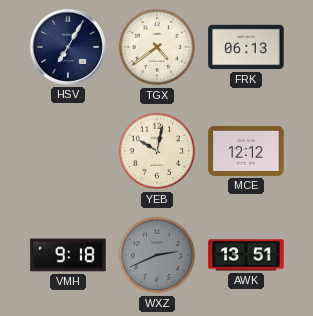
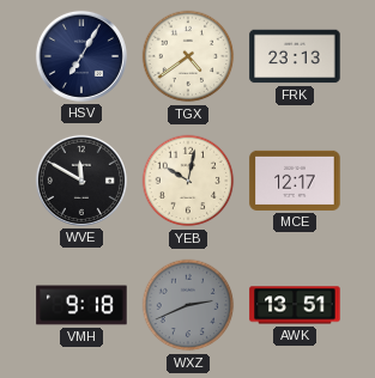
FRK: 06:13 -> 23:13 (295, 56)
WVE: none -> 11:50 (81, 181)
MCE: 12:12 -> 12:17 (295, 181)
